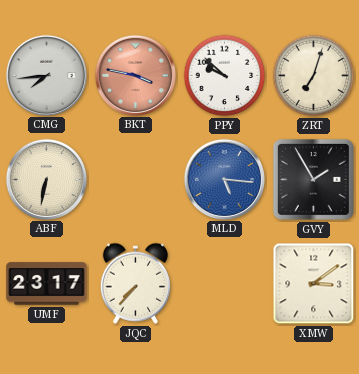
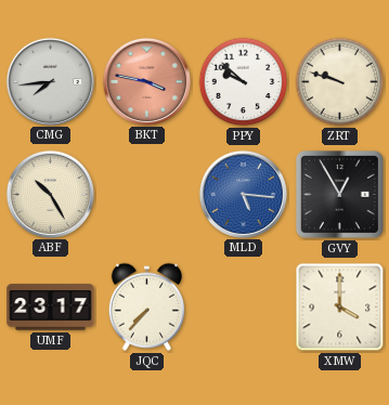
ZRT: 7:03 -> 9:48 (340, 82)
ABF: 6:32 -> 10:25 (50, 194)
GVY: 1:55 -> 12:55 (339, 194)
XMW: 3:09 -> 4:00 (340, 308)
